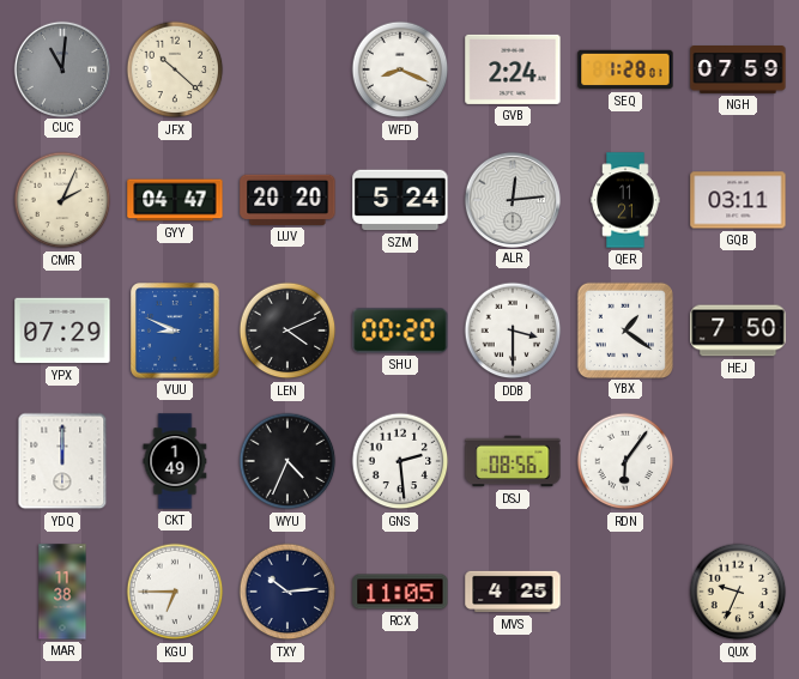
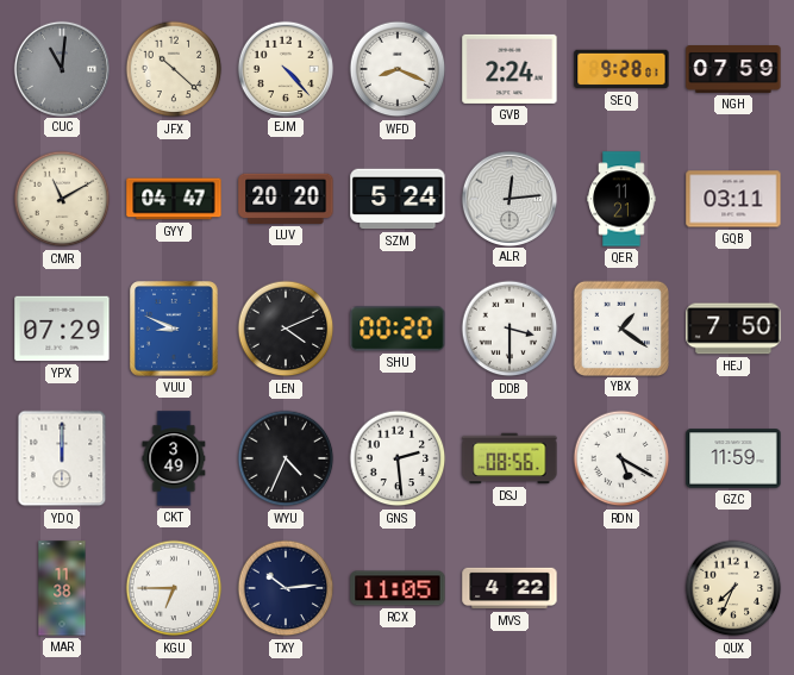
EJM: none -> 4:23 (285, 68)
SEQ: 1:28 -> 9:28 (621, 69)
CMR: 2:04 -> 11:10 (62, 199)
CKT: 1:49 -> 3:49 (174, 458)
RDN: 6:06 -> 5:20 (621, 458)
GZC: none -> 11:59 (733, 458)
MVS: 4:25 -> 4:22 (509, 588)
QUX: 9:34 -> 7:34 (733, 588)
